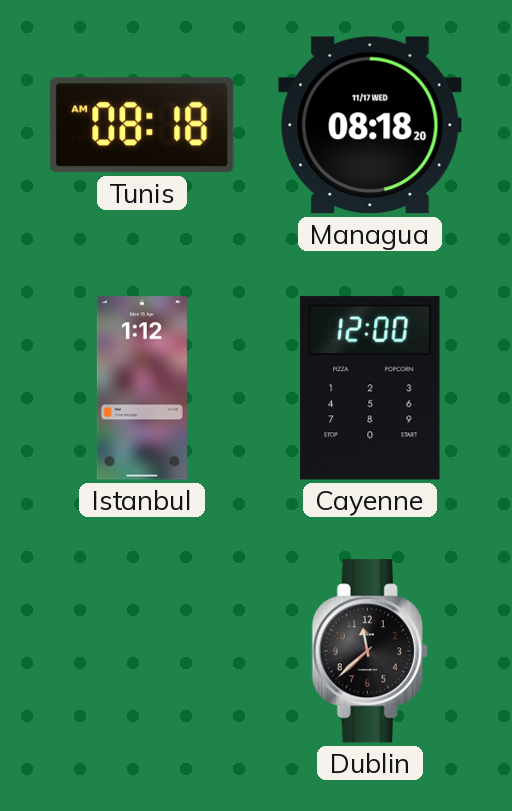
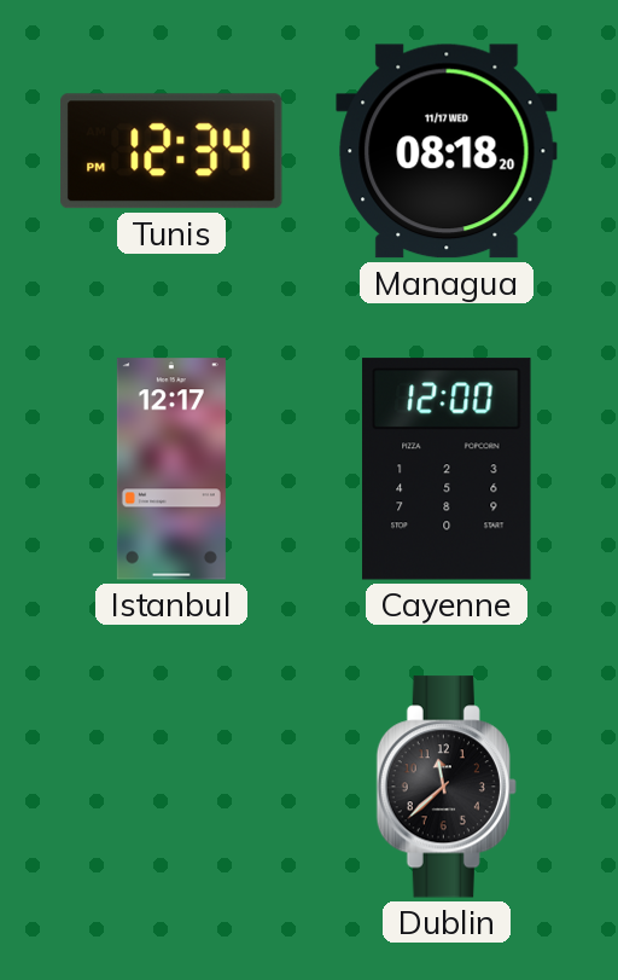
Tunis: 08:18 -> 12:34 (171, 151)
Istanbul: 1:12 -> 12:17 (171, 469)
